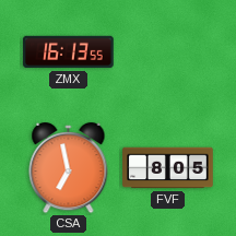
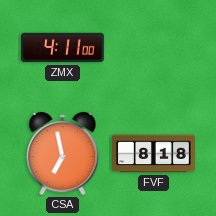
ZMX: 16:13 -> 4:11 (63, 48)
FVF: 8:05 -> 8:18 (154, 154)
